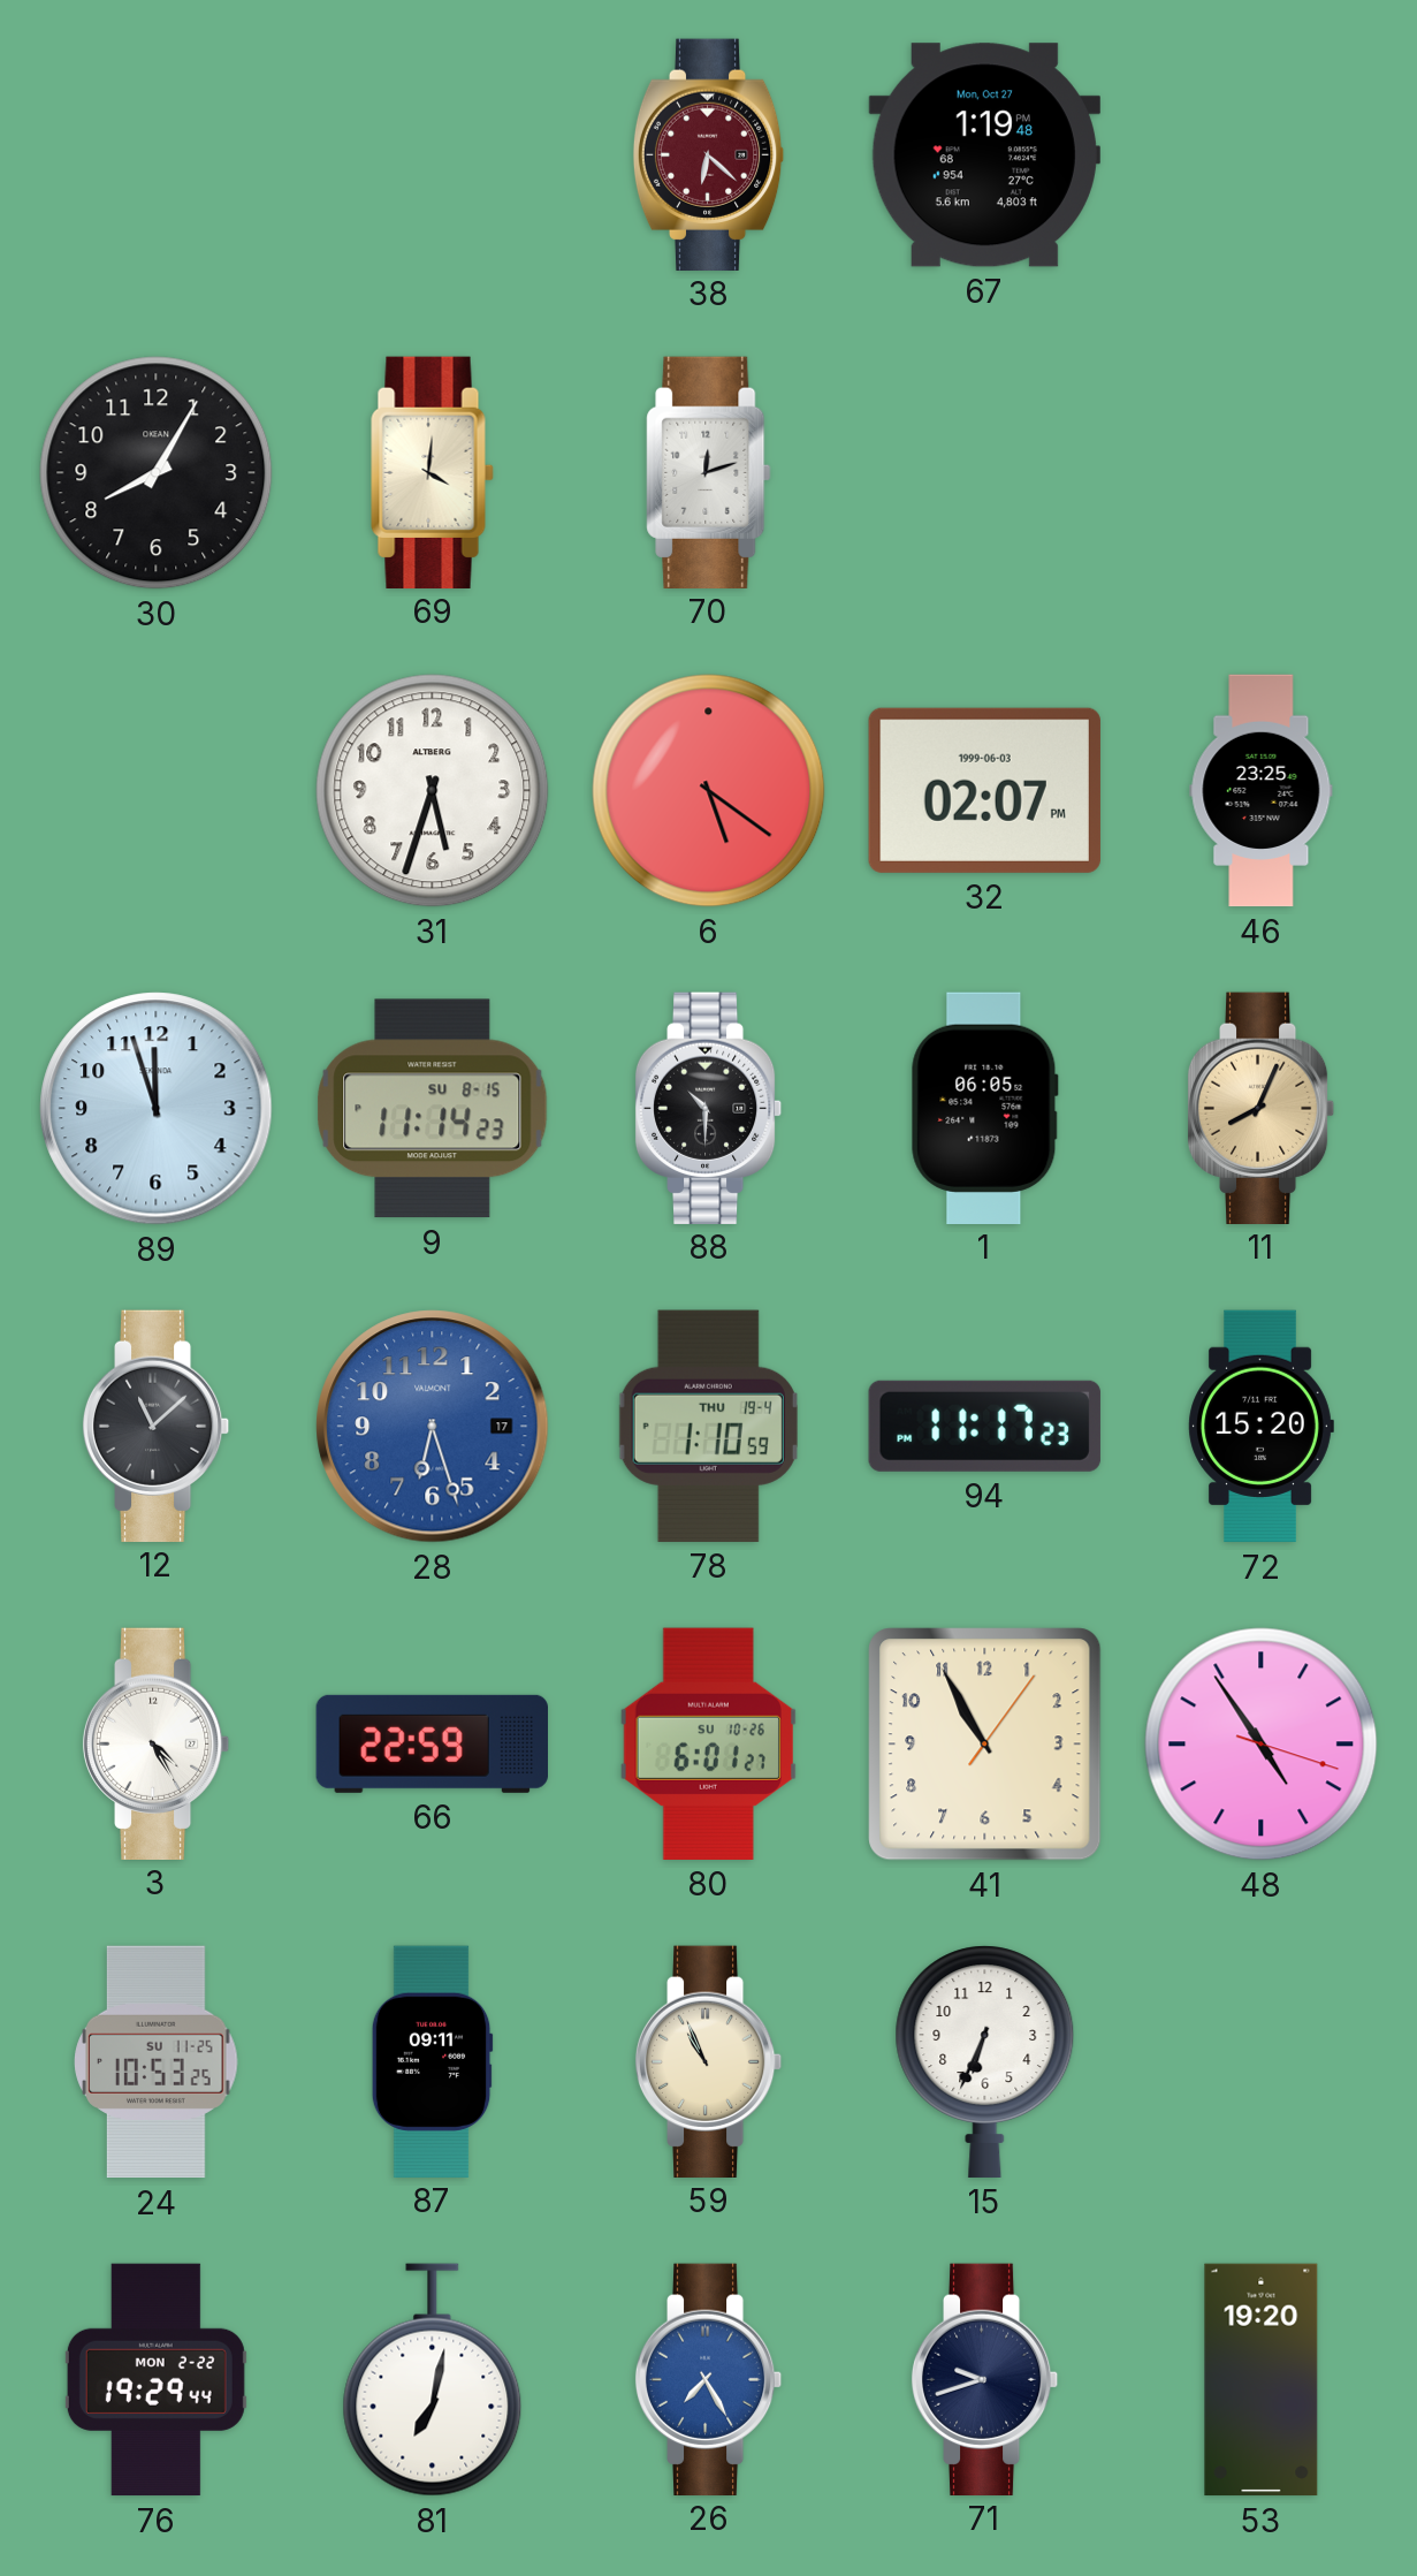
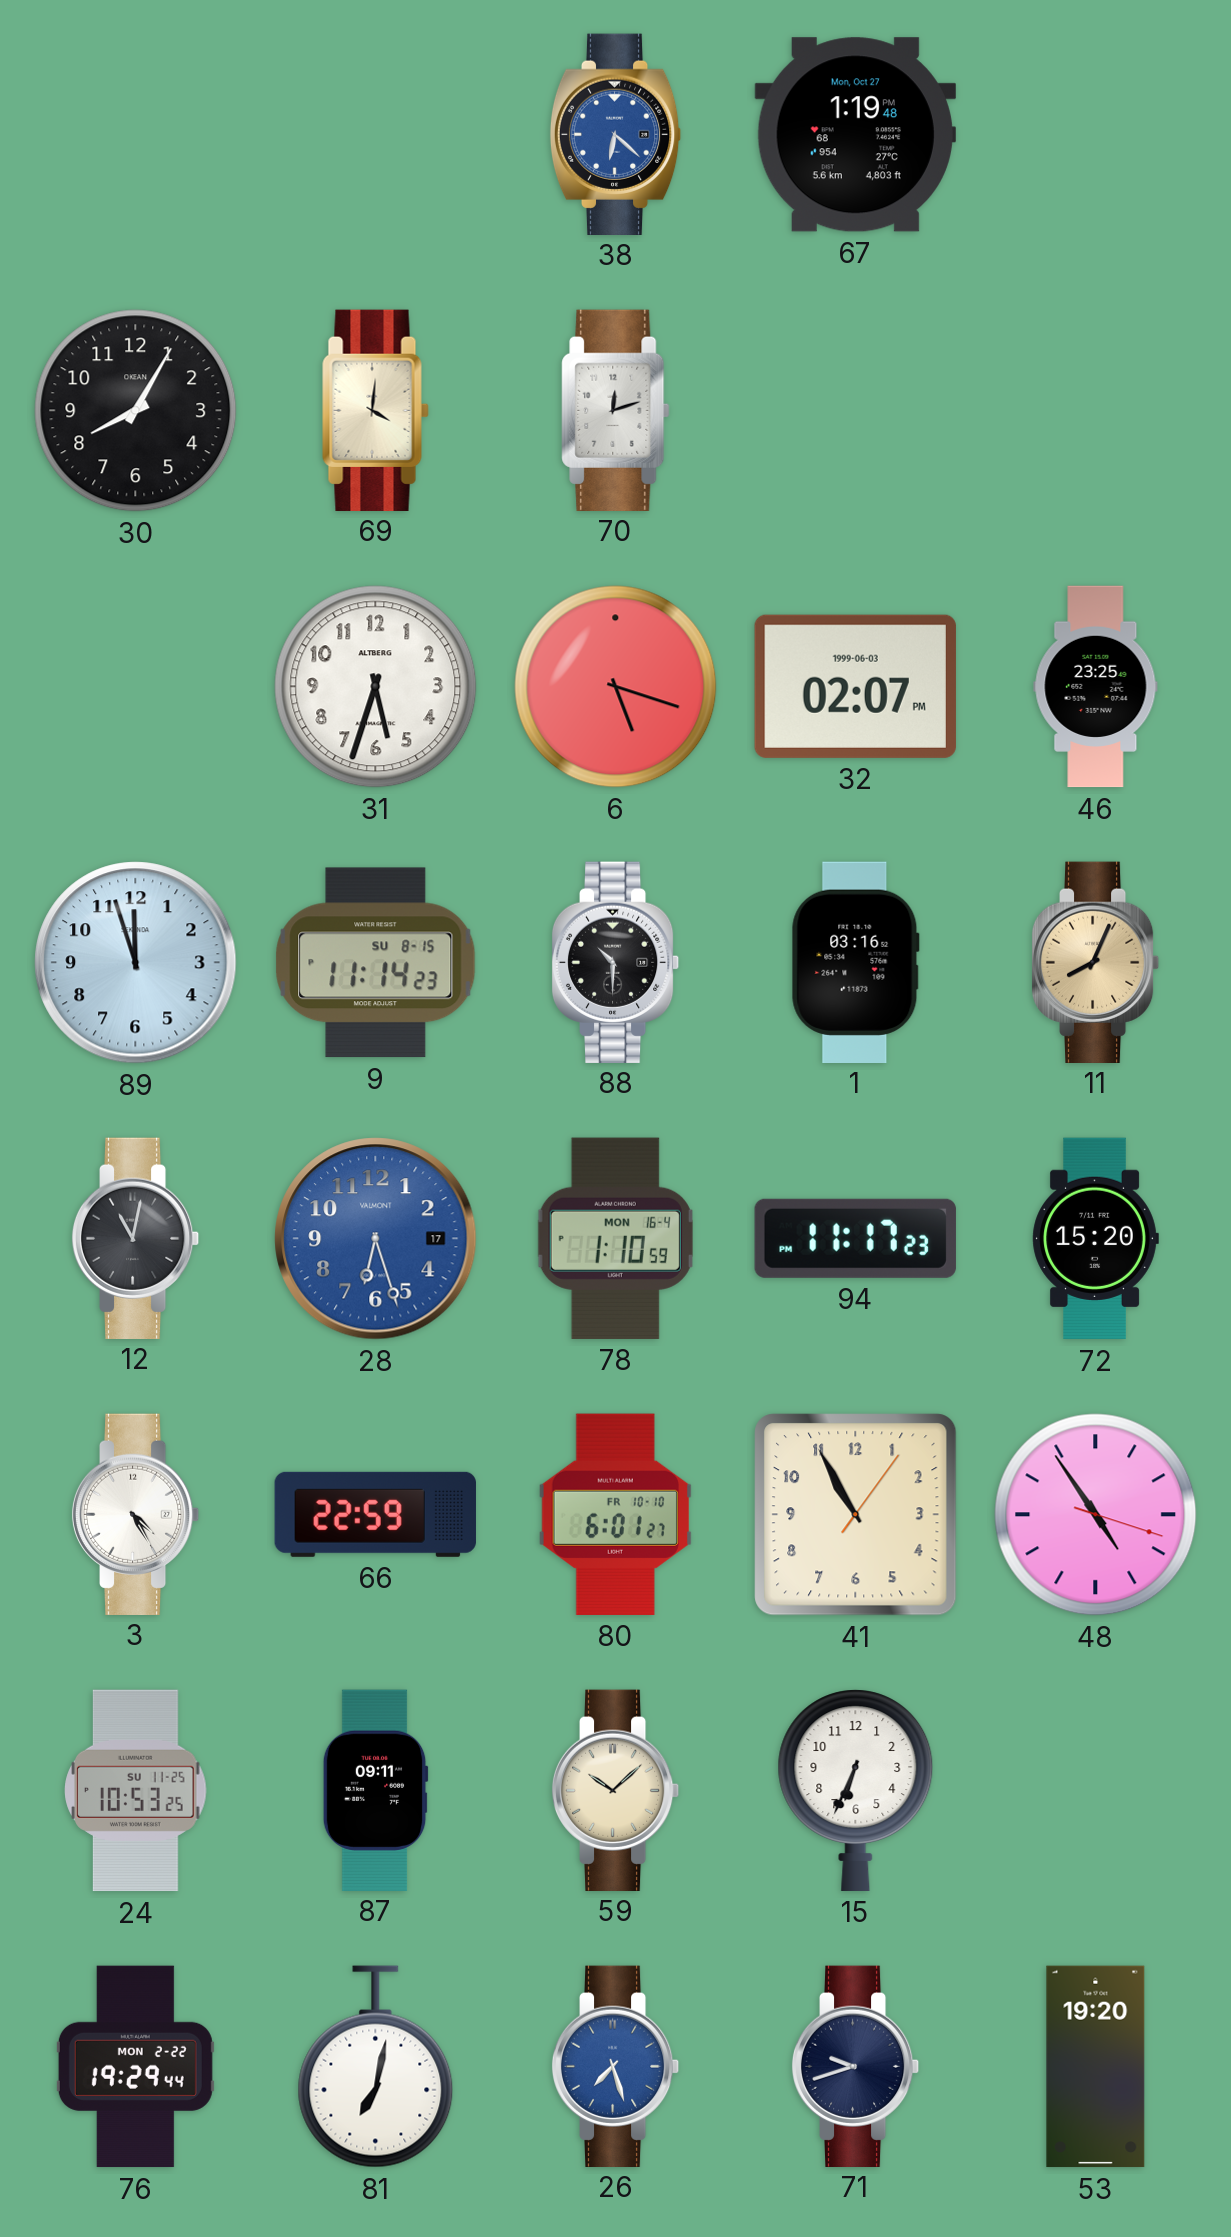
38 dial: burgundy -> blue (616, 134)
6: 5:21 -> 5:18 (616, 687)
1: 06:05 -> 03:16 (855, 962)
12: 11:08 -> 11:02 (136, 1238)
78 date: THU 19-4 -> MON 16-4 (615, 1238)
80 date: SU 10-26 -> FR 10-10 (615, 1514)
59: 10:56 -> 10:08 (616, 1790)
26: 7:25 -> 7:27 (616, 2066)
